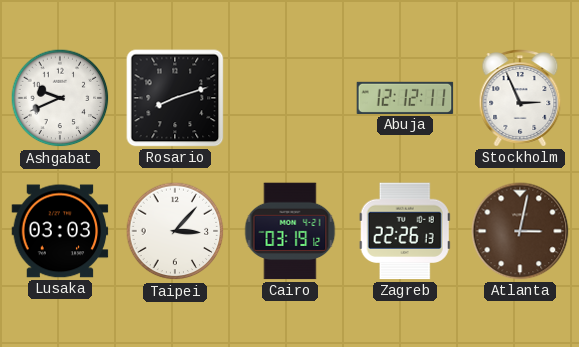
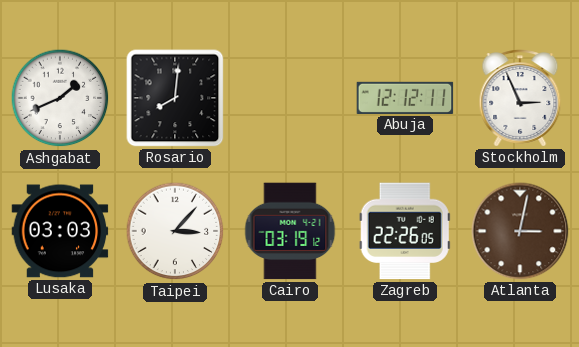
Ashgabat: 9:41 -> 1:41 (60, 98)
Rosario: 8:12 -> 8:01 (175, 98)
Zagreb: 22:26:13 -> 22:26:05 (405, 231)
